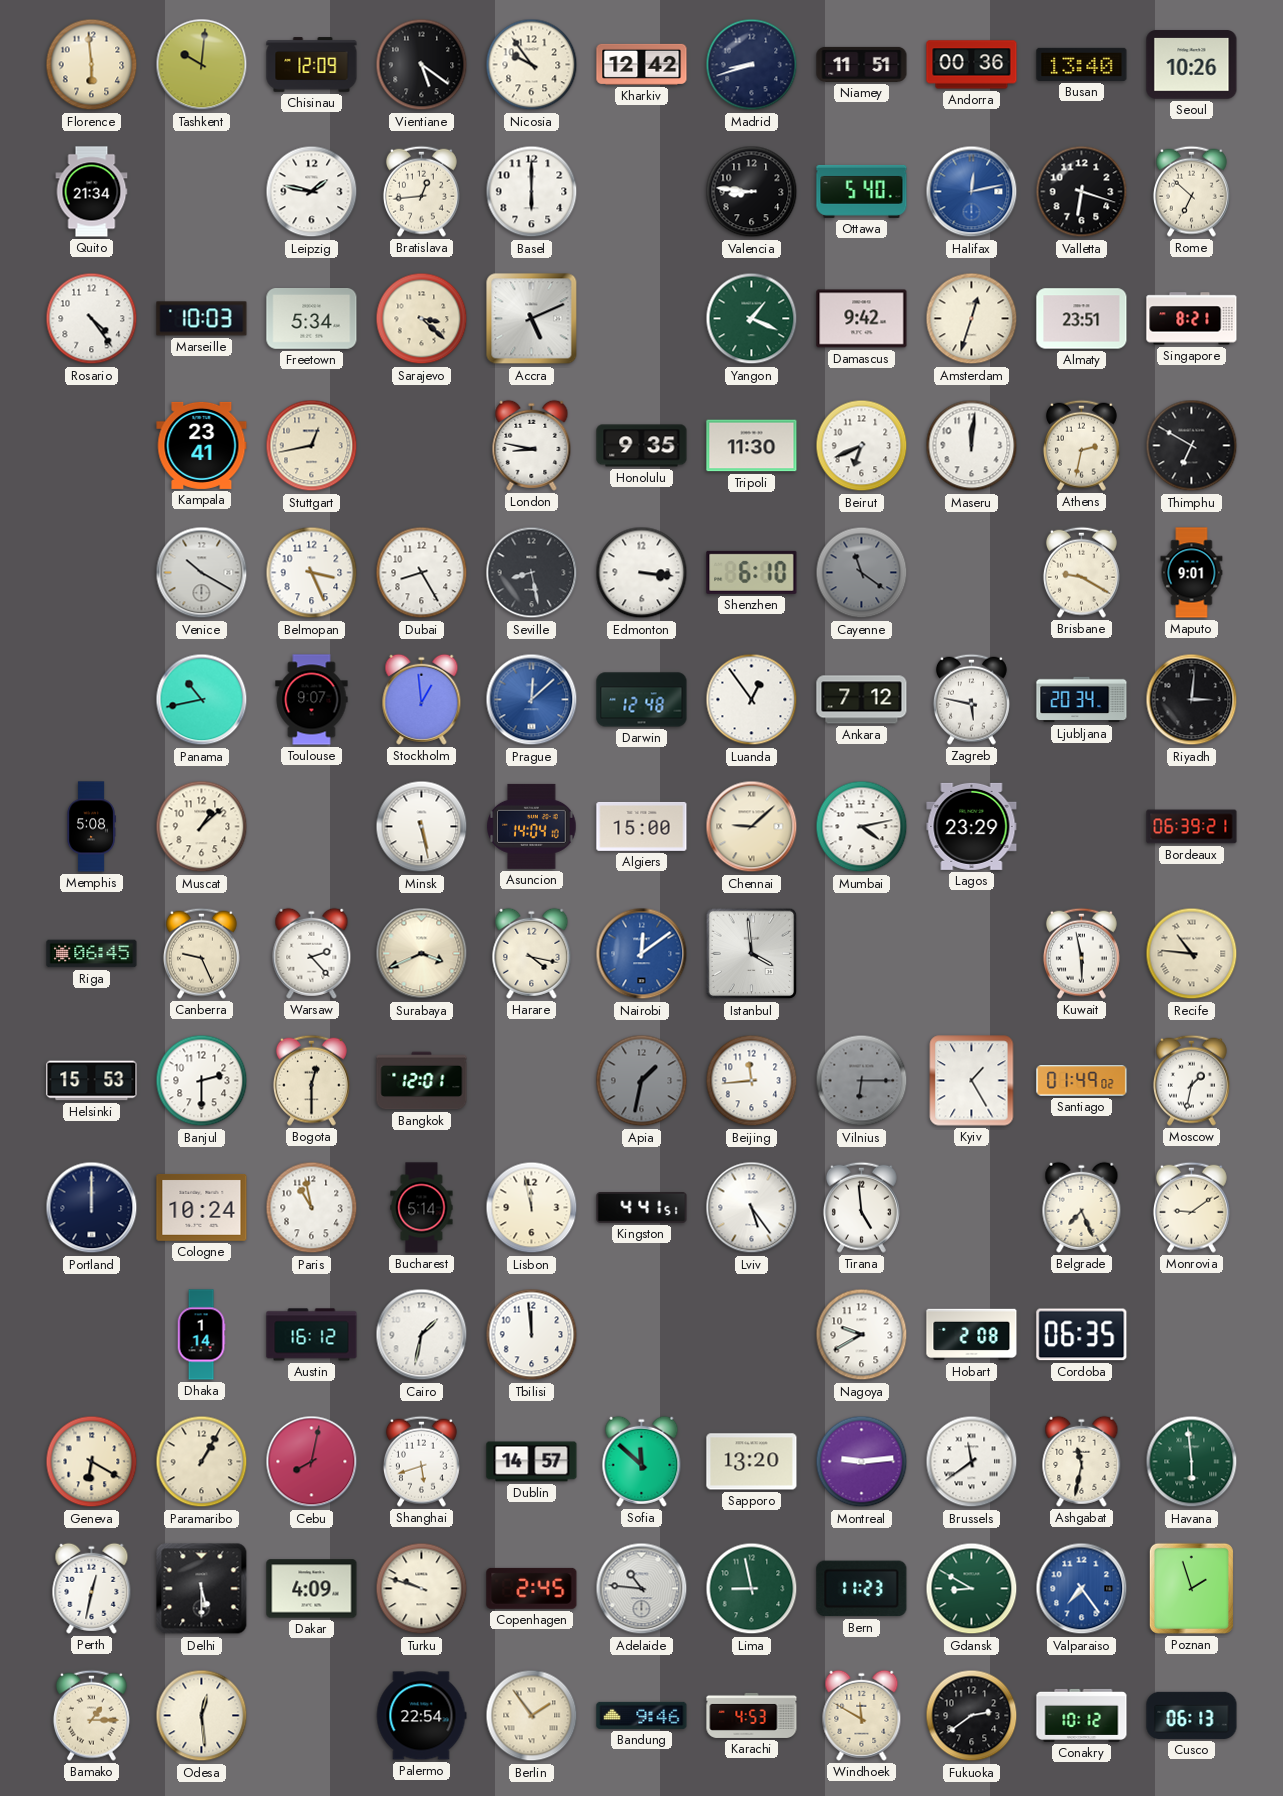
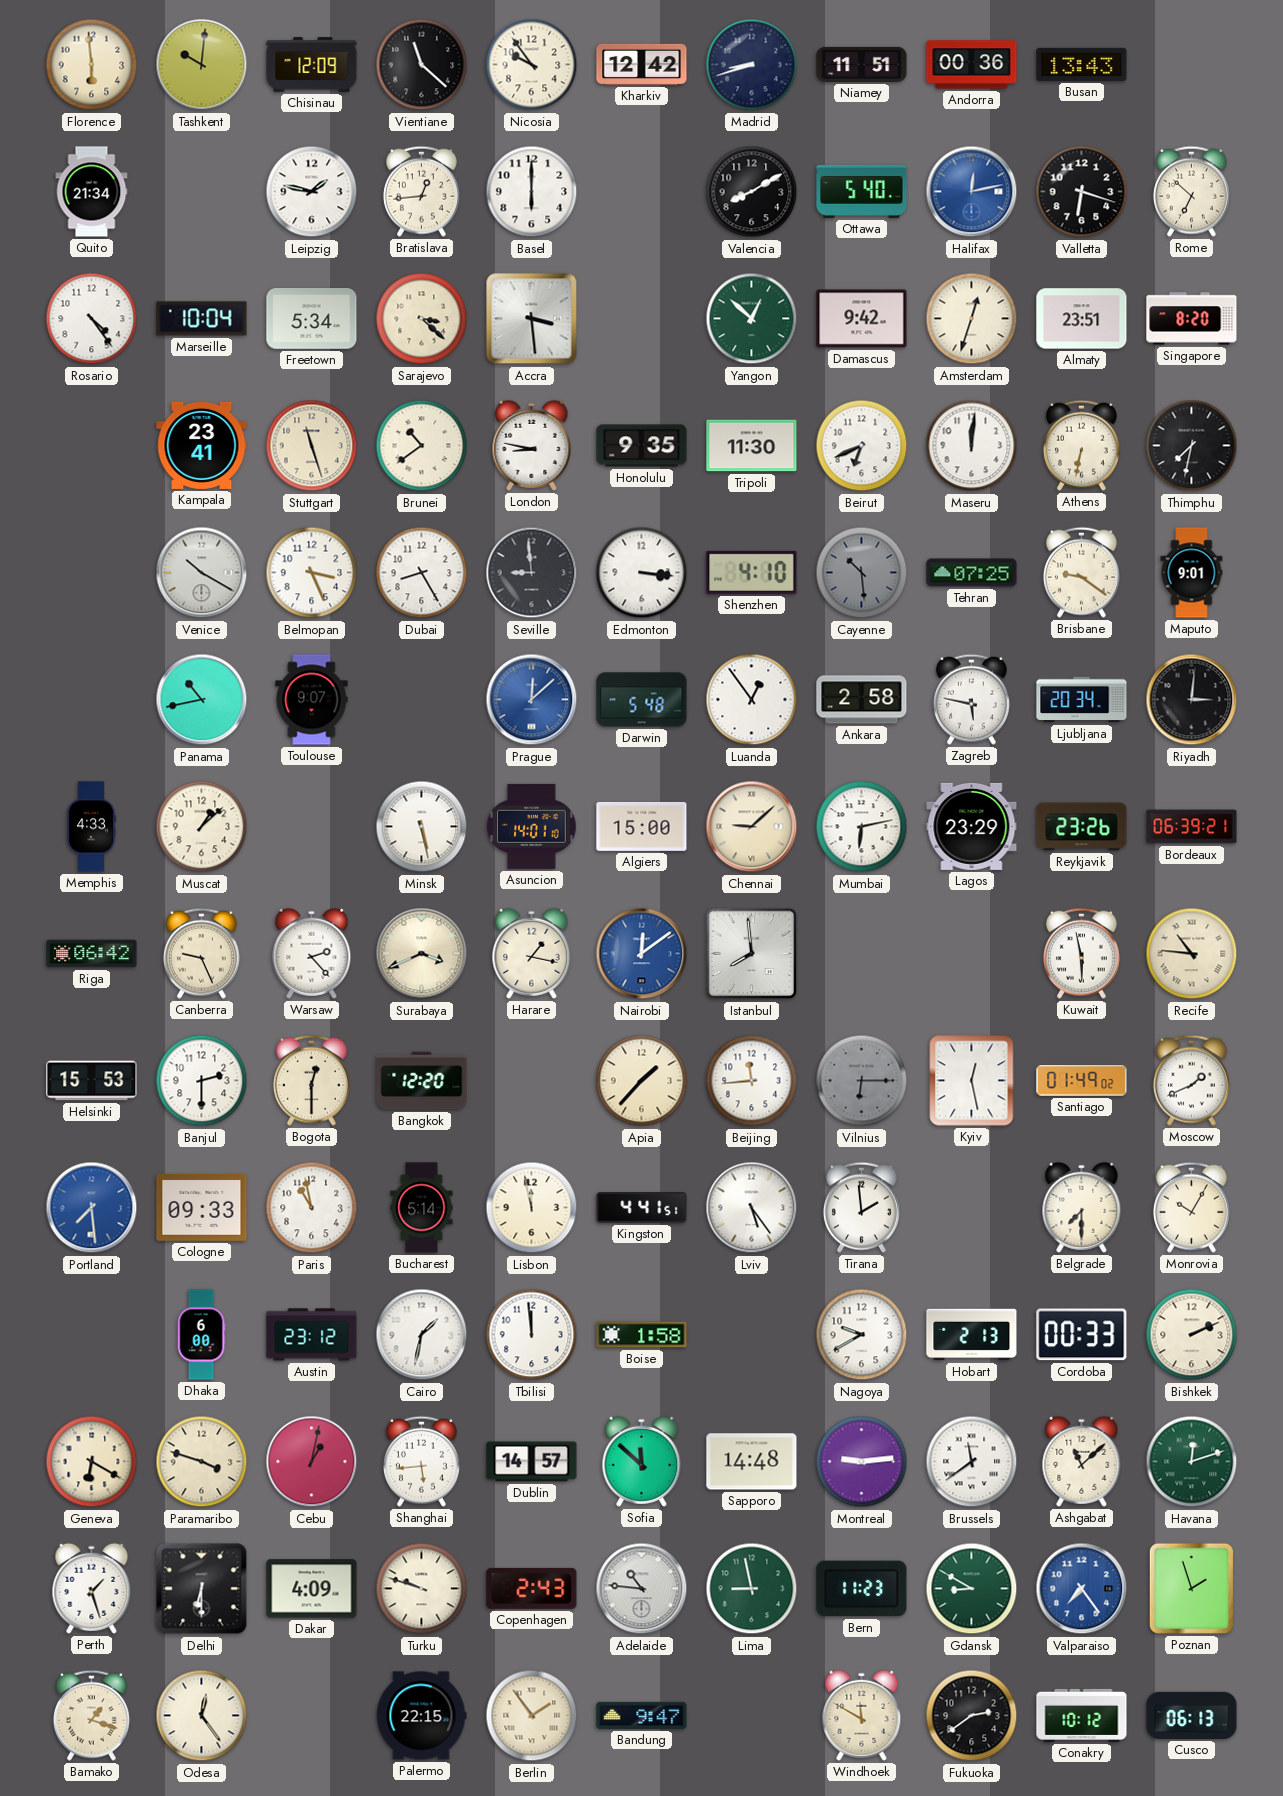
Vientiane: 5:21 -> 11:22 (422, 65)
Busan: 13:40 -> 13:43 (1082, 64)
Seoul: 10:26 -> none (1192, 65)
Valencia: 8:46 -> 8:10 (752, 192)
Marseille: 10:03 -> 10:04 (202, 319)
Accra: 5:11 -> 3:29 (532, 319)
Yangon: 1:19 -> 12:52 (752, 319)
Singapore: 8:21 -> 8:20 (1192, 319)
Stuttgart: 12:43 -> 11:27 (312, 446)
Brunei: none -> 10:39 (422, 446)
Athens: 2:32 -> 6:32 (1081, 445)
Thimphu: 6:50 -> 7:32 (1192, 446)
Seville: 8:28 -> 8:59 (532, 573)
Shenzhen: 6:10 -> 4:10 (752, 572)
Cayenne: 11:21 -> 10:29 (862, 573)
Tehran: none -> 07:25 (972, 573)
Brisbane: 9:20 -> 9:21 (1081, 572)
Stockholm: 12:59 -> none (422, 699)
Darwin: 12:48 -> 5:48 (642, 700)
Ankara: 7:12 -> 2:58 (862, 700)
Memphis: 5:08 -> 4:33 (91, 827)
Asuncion: 14:04 -> 14:01 (532, 826)
Mumbai: 4:13 -> 6:13 (862, 827)
Reykjavik: none -> 23:26 (1082, 827)
Riga: 06:45 -> 06:42 (92, 954)
Harare: 4:17 -> 1:17 (532, 953)
Istanbul: 3:59 -> 7:59 (752, 954)
Bangkok: 12:01 -> 12:20 (422, 1081)
Apia: 1:32 -> 1:37 (642, 1081)
Apia dial: grey -> cream (642, 1081)
Kyiv: 1:25 -> 12:28 (972, 1081)
Moscow: 1:32 -> 1:41 (1191, 1080)
Portland: 12:00 -> 7:29 (92, 1208)
Portland dial: navy -> blue (92, 1208)
Cologne: 10:24 -> 09:33 (202, 1208)
Tirana: 4:59 -> 1:59 (861, 1207)
Belgrade: 7:26 -> 7:30 (1082, 1207)
Monrovia: 9:09 -> 10:05 (1191, 1207)
Dhaka: 1:14 -> 6:00 (201, 1335)
Austin: 16:12 -> 23:12 (312, 1335)
Boise: none -> 1:58 (642, 1335)
Hobart: 2:08 -> 2:13 (972, 1335)
Cordoba: 06:35 -> 00:33 (1082, 1335)
Bishkek: none -> 2:11 (1192, 1335)
Paramaribo: 1:05 -> 3:48 (202, 1462)
Cebu: 8:02 -> 1:02 (312, 1462)
Shanghai: 5:42 -> 5:44 (421, 1461)
Sapporo: 13:20 -> 14:48 (752, 1462)
Ashgabat: 11:32 -> 11:08 (1082, 1461)
Havana: 5:59 -> 12:12 (1192, 1462)
Perth: 12:32 -> 1:27 (92, 1588)
Delhi: 5:30 -> 6:30 (202, 1589)
Copenhagen: 2:45 -> 2:43 (532, 1588)
Bamako: 1:15 -> 1:18 (91, 1715)
Odesa: 12:29 -> 12:24 (202, 1716)
Palermo: 22:54 -> 22:15 (421, 1716)
Bandung: 9:46 -> 9:47 (642, 1715)
Karachi: 4:53 -> none (752, 1715)
